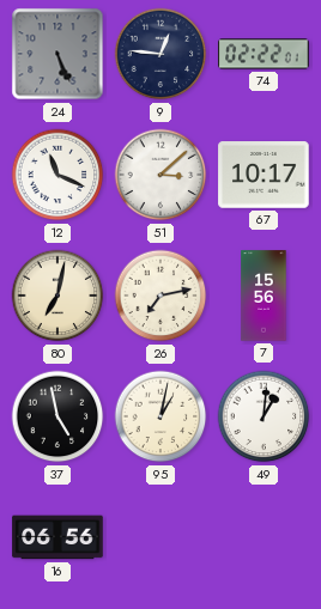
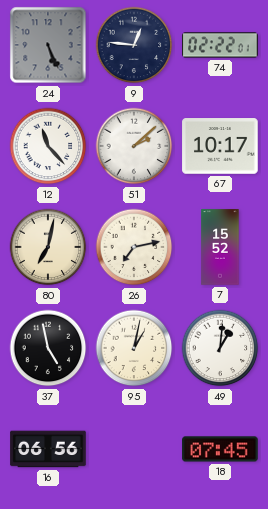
12: 11:19 -> 11:23 (48, 146)
51: 3:08 -> 2:08 (134, 146)
7: 15:56 -> 15:52 (220, 247)
18: none -> 07:45 (220, 449)
